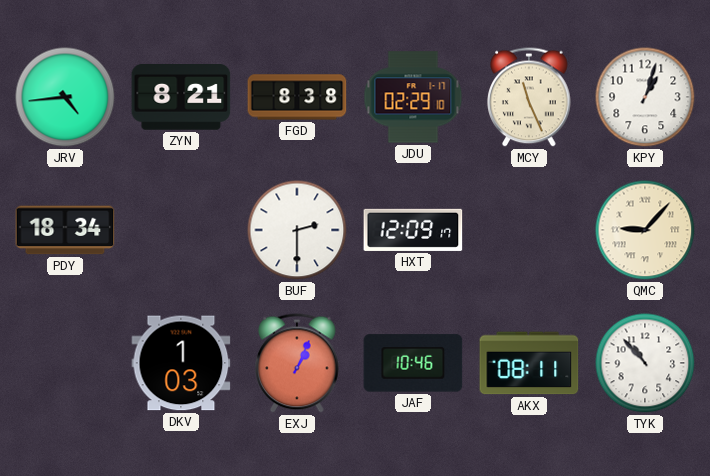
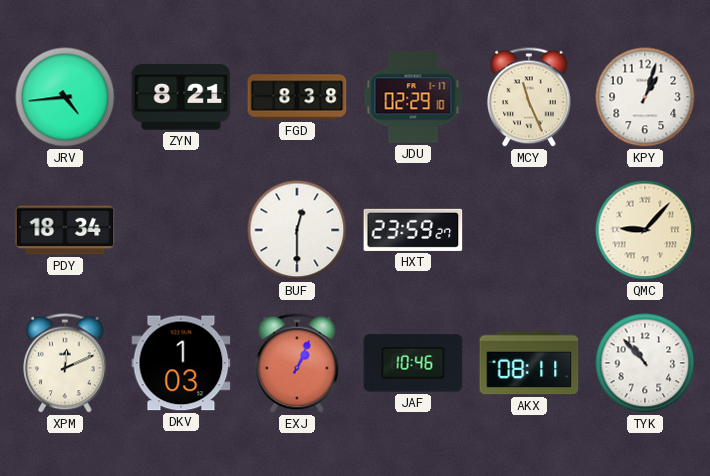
BUF: 2:30 -> 12:30 (297, 230)
HXT: 12:09 -> 23:59 (413, 230)
XPM: none -> 12:11 (65, 363)
